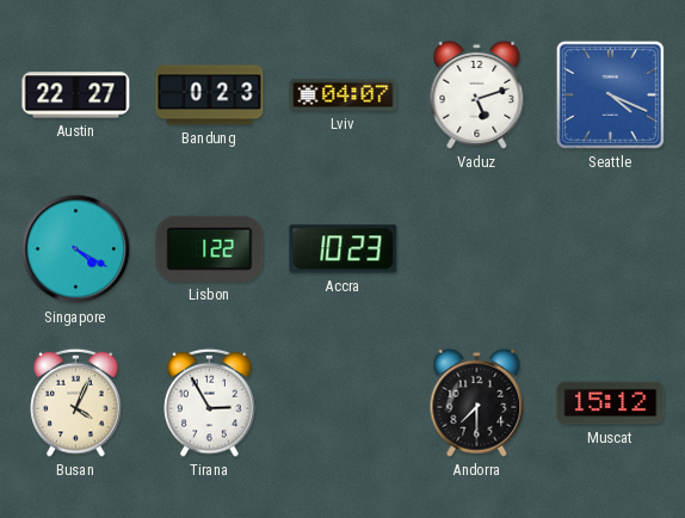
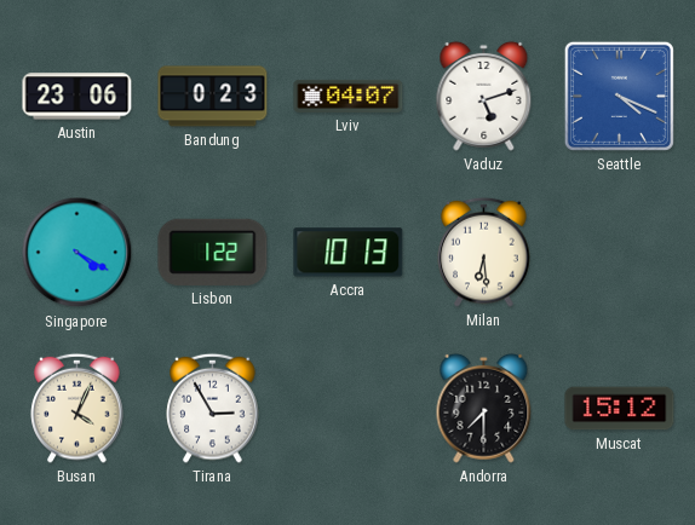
Austin: 22:27 -> 23:06 (77, 97)
Accra: 10:23 -> 10:13 (349, 253)
Milan: none -> 6:29 (484, 252)
